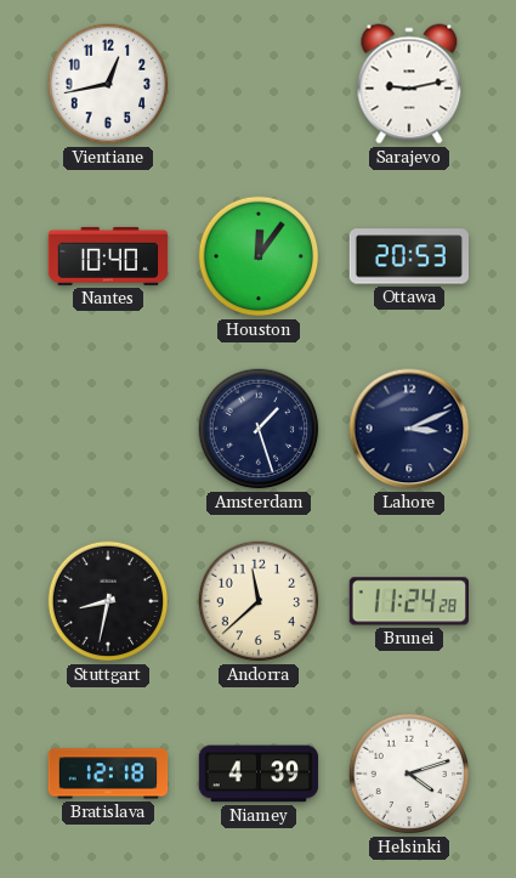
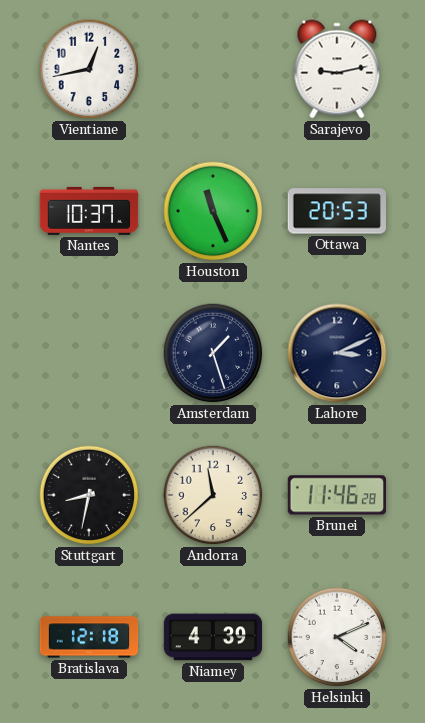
Nantes: 10:40 -> 10:37 (89, 211)
Houston: 12:06 -> 11:26 (213, 211)
Brunei: 11:24 -> 11:46 (336, 495)
Helsinki: 4:12 -> 4:11 (337, 637)
